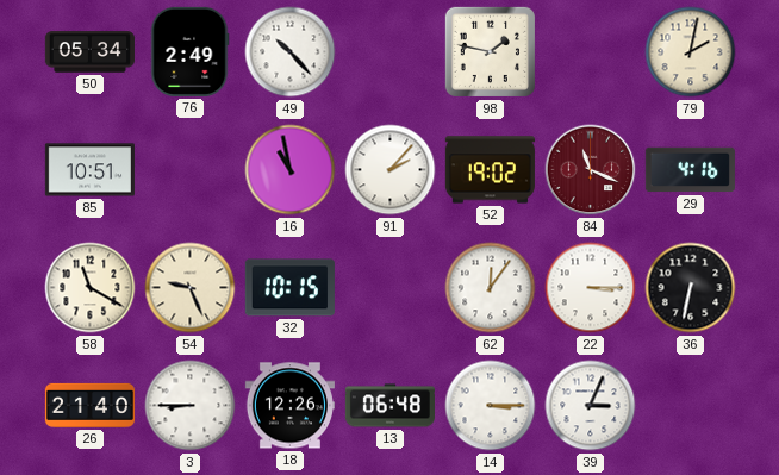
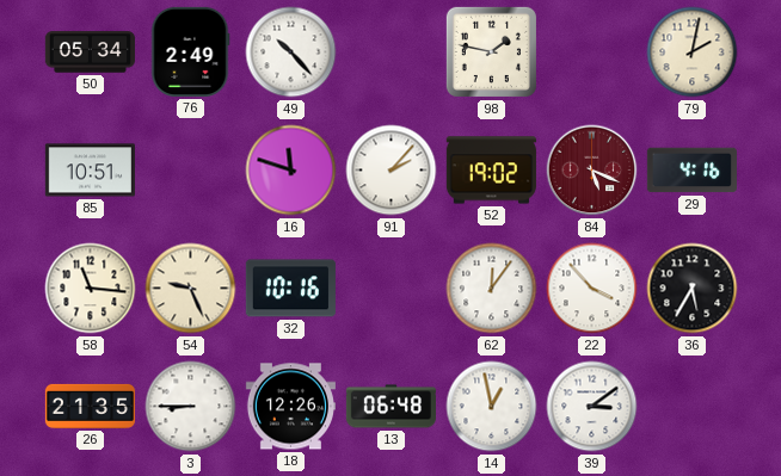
16: 10:58 -> 11:48 (291, 171)
84: 11:19 -> 5:19 (592, 171)
58: 11:20 -> 11:16 (91, 289)
32: 10:15 -> 10:16 (290, 289)
22: 3:15 -> 3:53 (592, 289)
36: 6:32 -> 5:35 (693, 289)
26: 21:40 -> 21:35 (90, 406)
14: 3:15 -> 12:58 (492, 407)
39: 3:04 -> 3:09 (592, 407)
